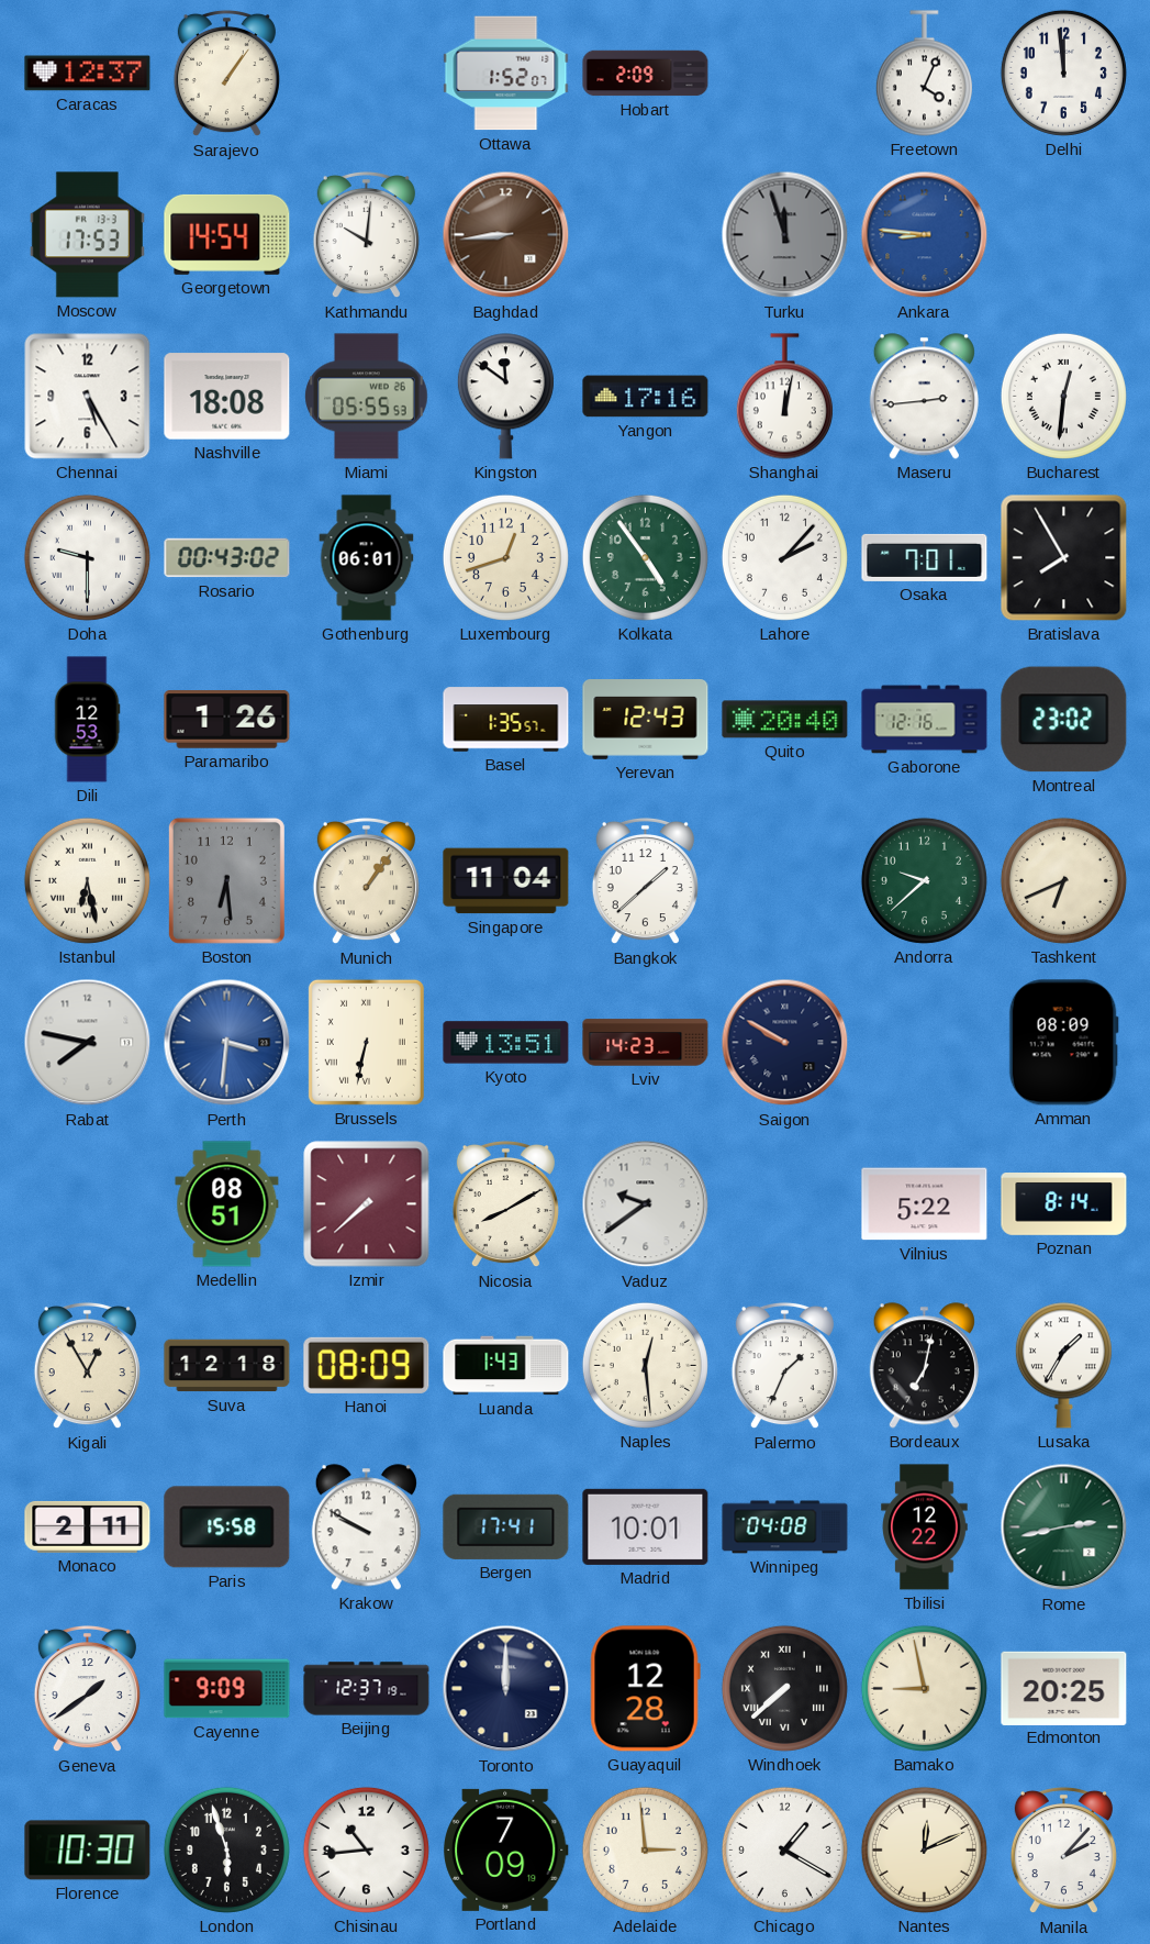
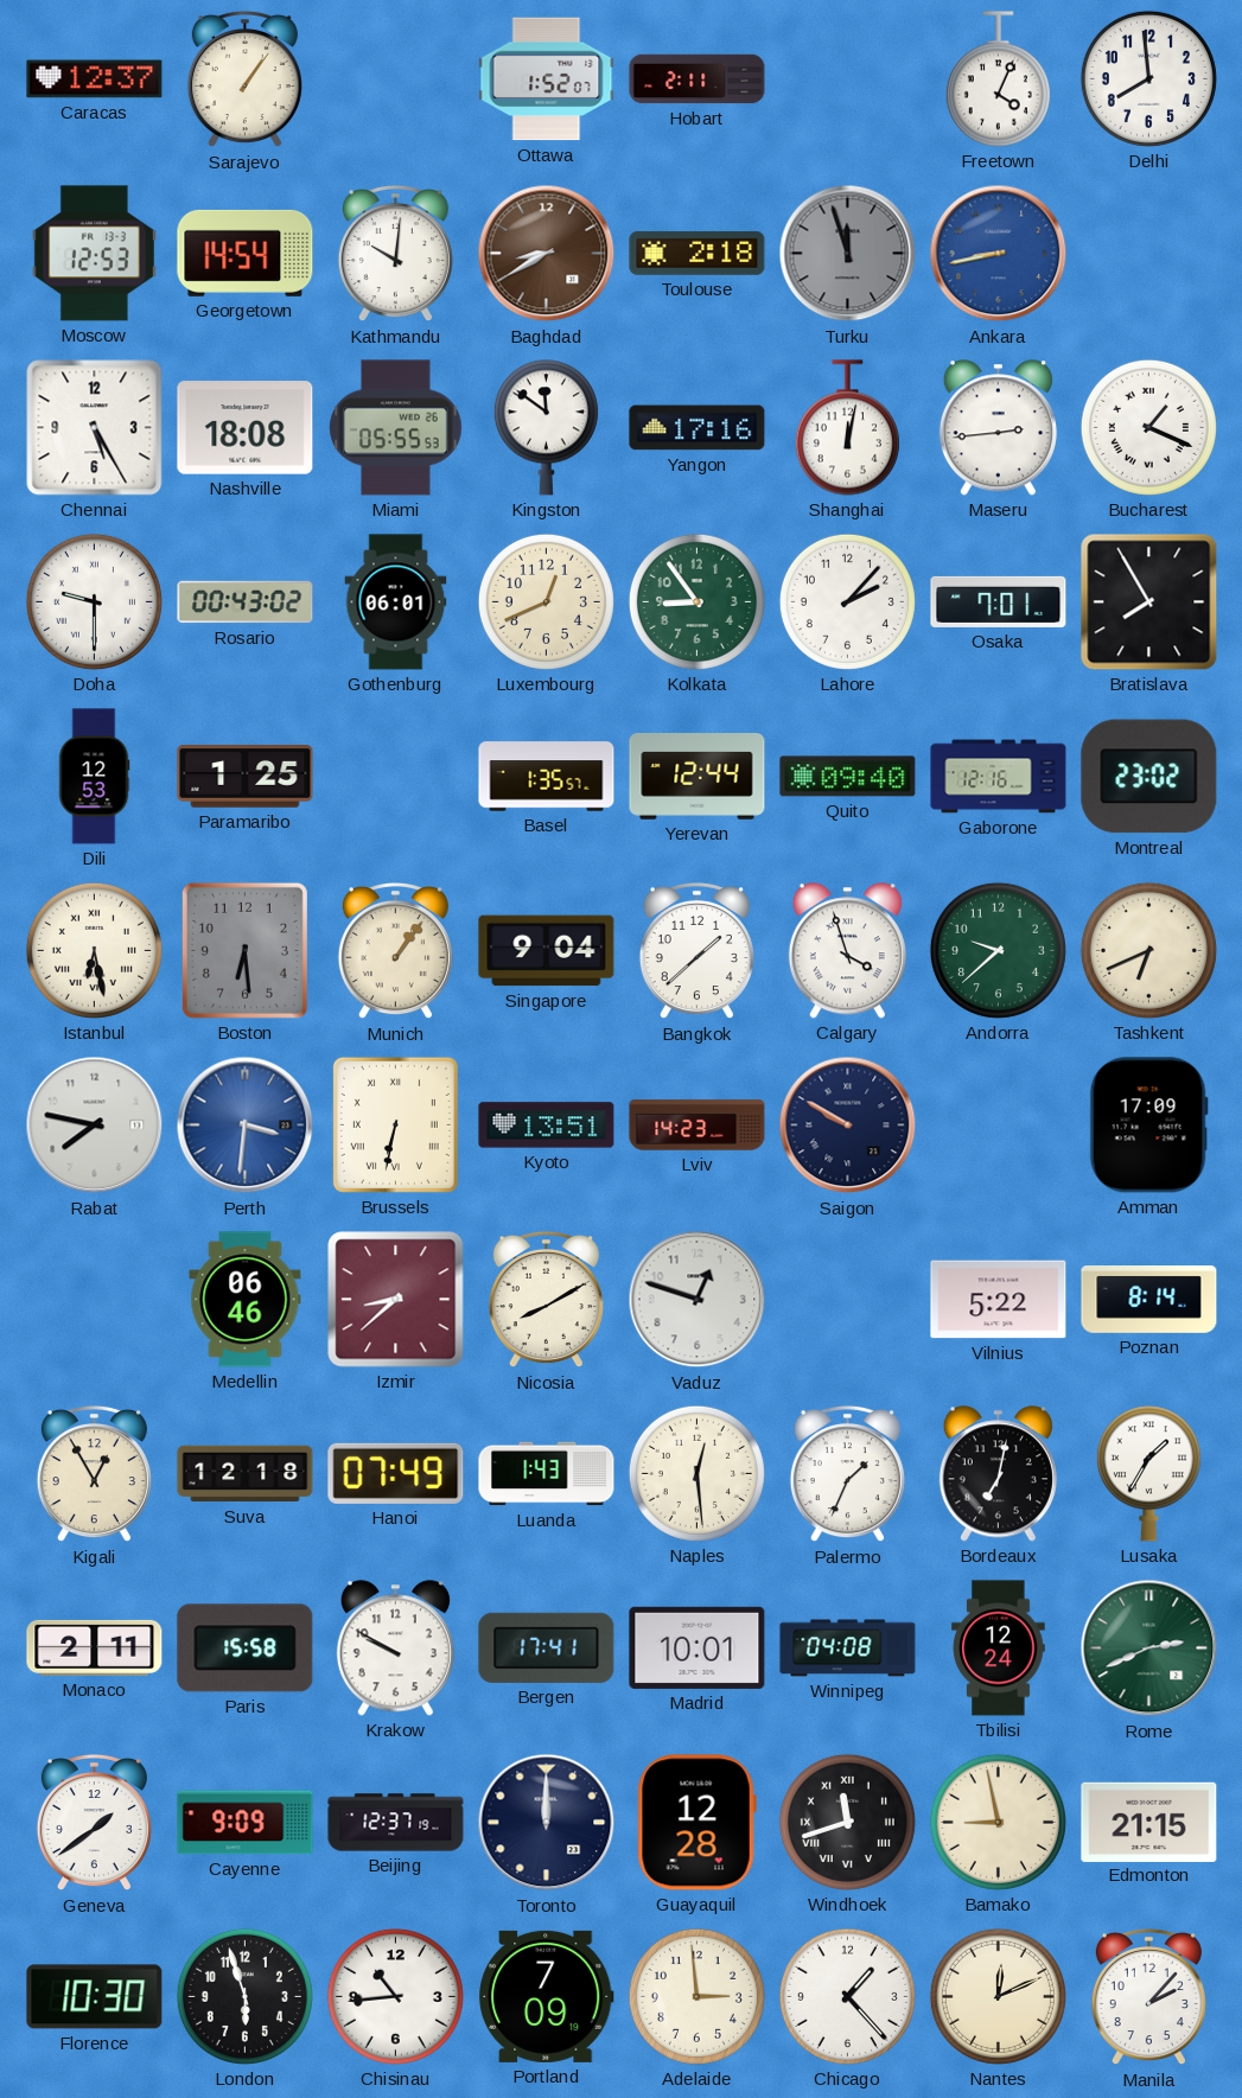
Hobart: 2:09 -> 2:11 (698, 79)
Delhi: 11:59 -> 7:59 (1148, 78)
Moscow: 17:53 -> 12:53 (94, 254)
Baghdad: 8:44 -> 8:40 (547, 254)
Toulouse: none -> 2:18 (698, 253)
Ankara: 8:46 -> 8:43 (999, 254)
Bucharest: 12:31 -> 1:19 (1148, 427)
Luxembourg: 12:42 -> 12:41 (546, 601)
Kolkata: 4:54 -> 8:54 (696, 601)
Paramaribo: 1:26 -> 1:25 (246, 777)
Yerevan: 12:43 -> 12:44 (698, 777)
Quito: 20:40 -> 09:40 (848, 777)
Singapore: 11:04 -> 9:04 (547, 951)
Calgary: none -> 3:57 (847, 951)
Amman: 08:09 -> 17:09 (1148, 1125)
Medellin: 08:51 -> 06:46 (246, 1300)
Izmir: 7:38 -> 8:38 (396, 1300)
Vaduz: 9:39 -> 12:48 (698, 1300)
Hanoi: 08:09 -> 07:49 (396, 1473)
Tbilisi: 12:22 -> 12:24 (999, 1649)
Rome: 2:43 -> 2:41 (1149, 1649)
Windhoek: 7:38 -> 11:42 (847, 1822)
Edmonton: 20:25 -> 21:15 (1149, 1822)
Chicago: 1:20 -> 1:23 (847, 1996)
